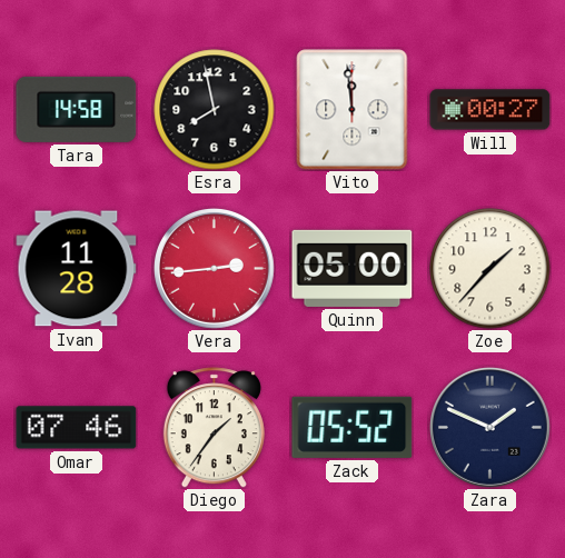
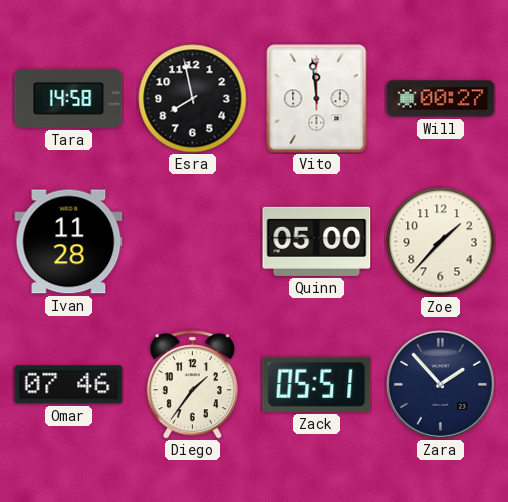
Vera: 2:44 -> none (214, 268)
Zack: 05:52 -> 05:51 (317, 384)
Zara: 1:49 -> 1:53 (440, 384)
